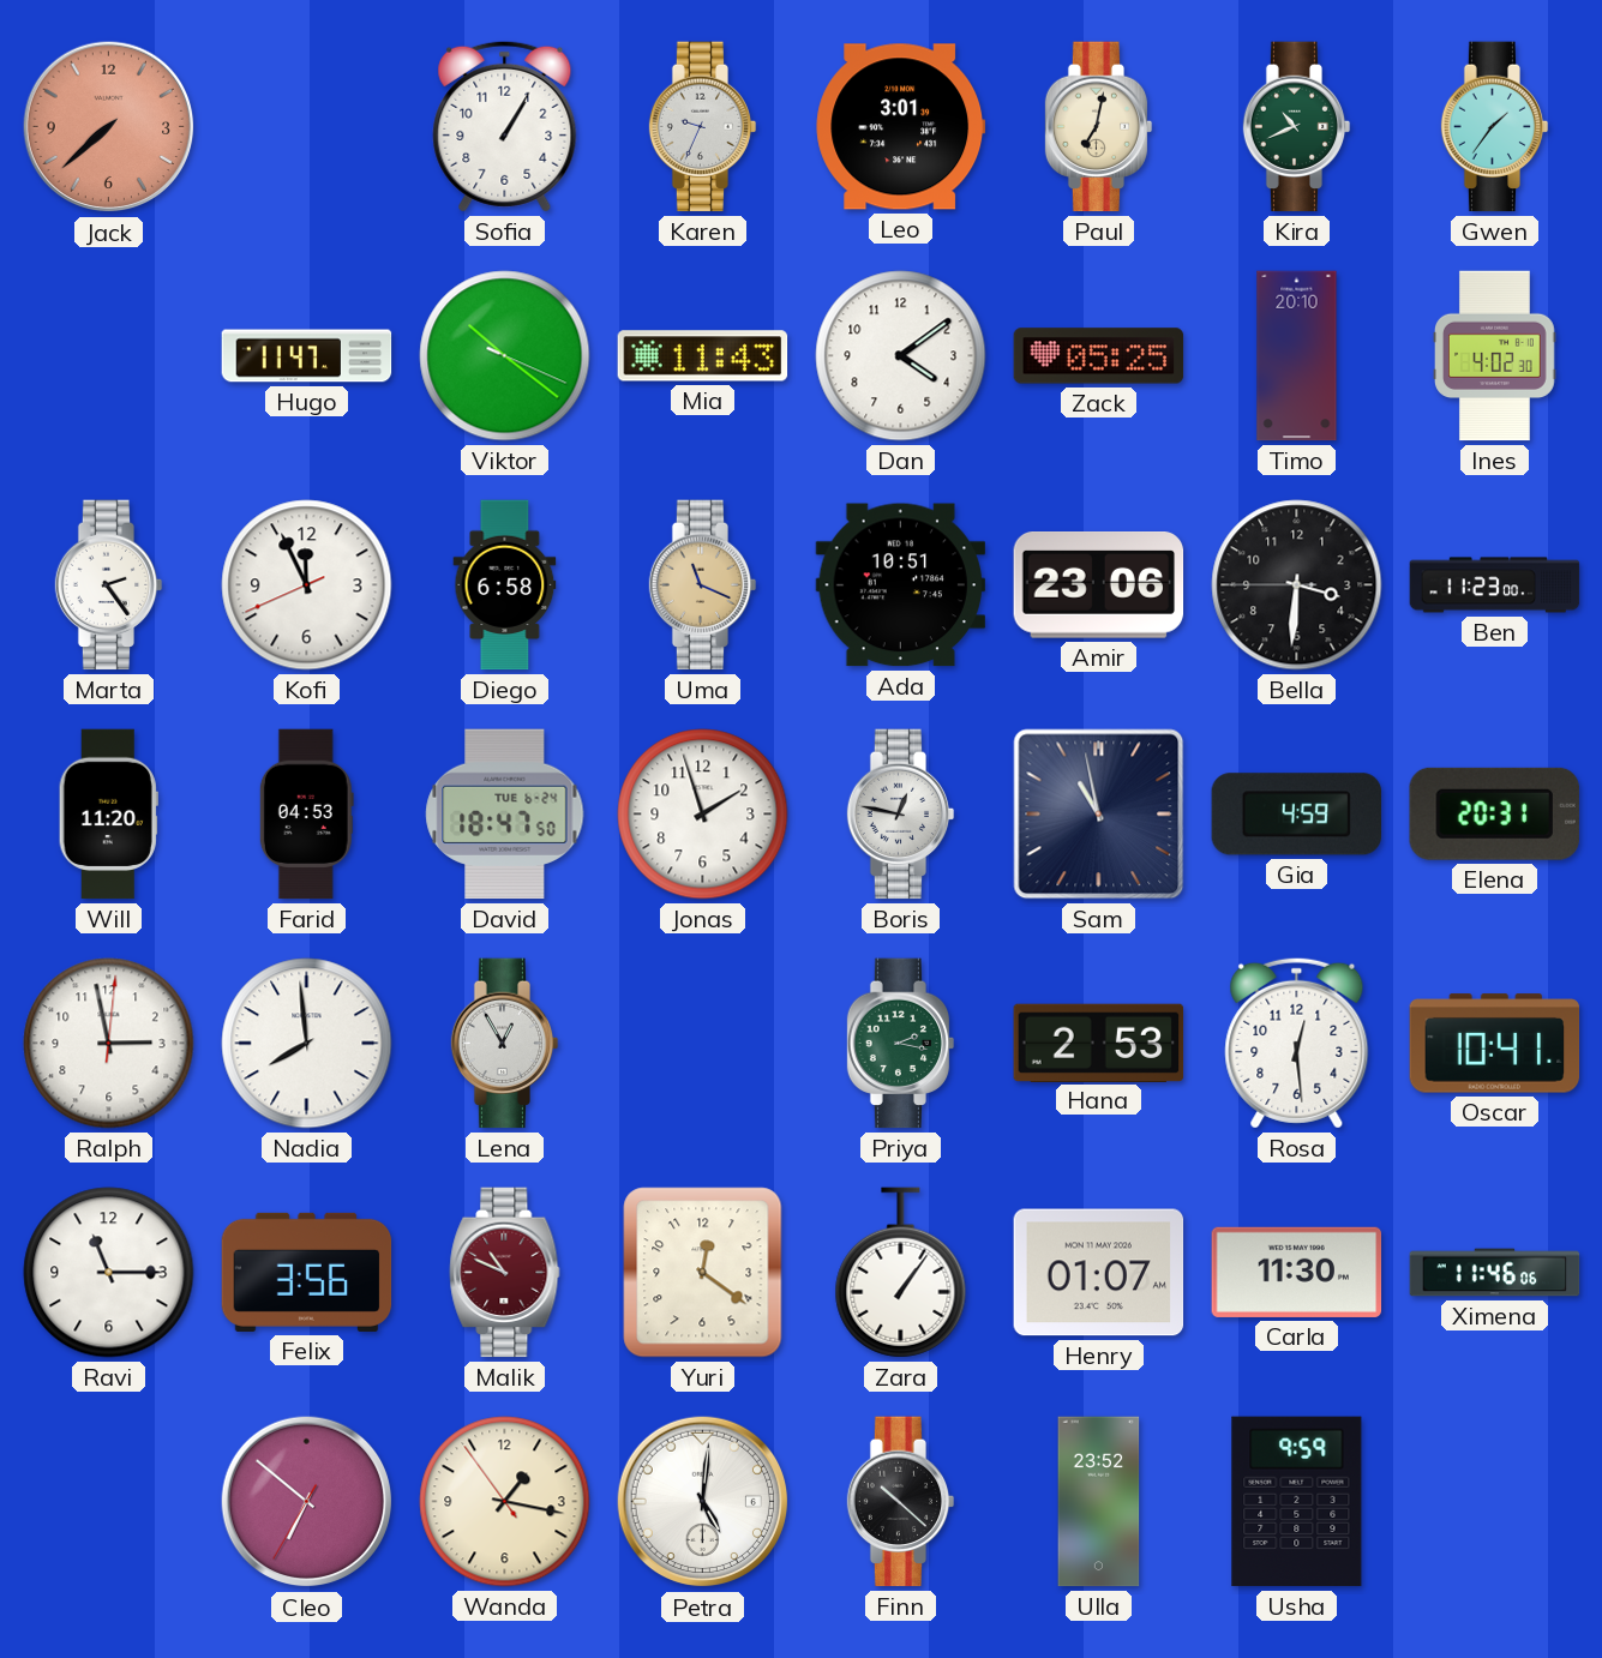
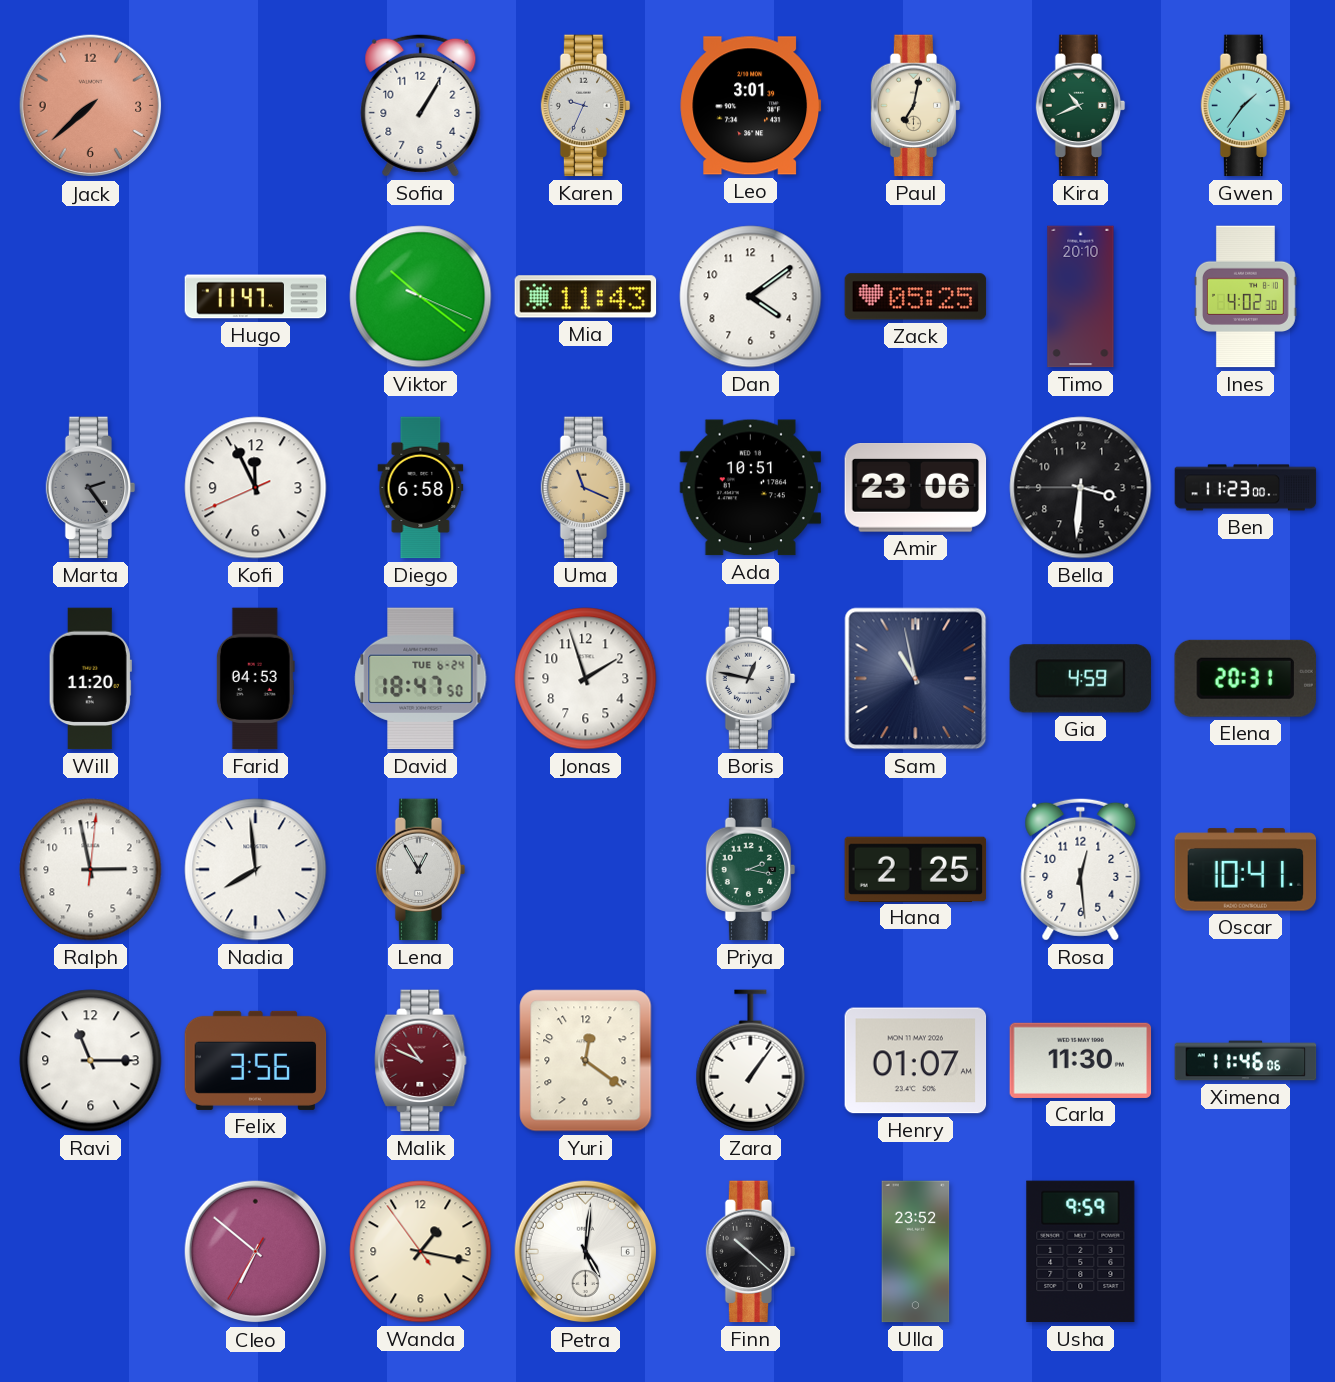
Marta dial: white -> grey (91, 488)
Hana: 2:53 -> 2:25 (916, 869)
